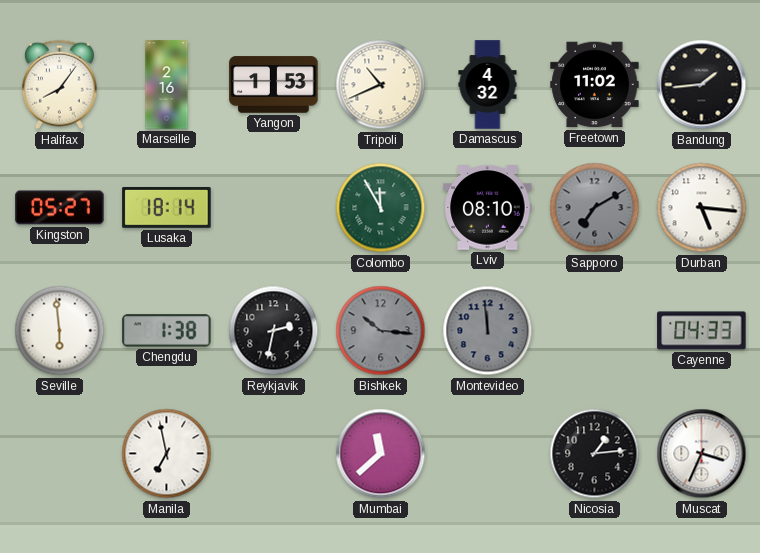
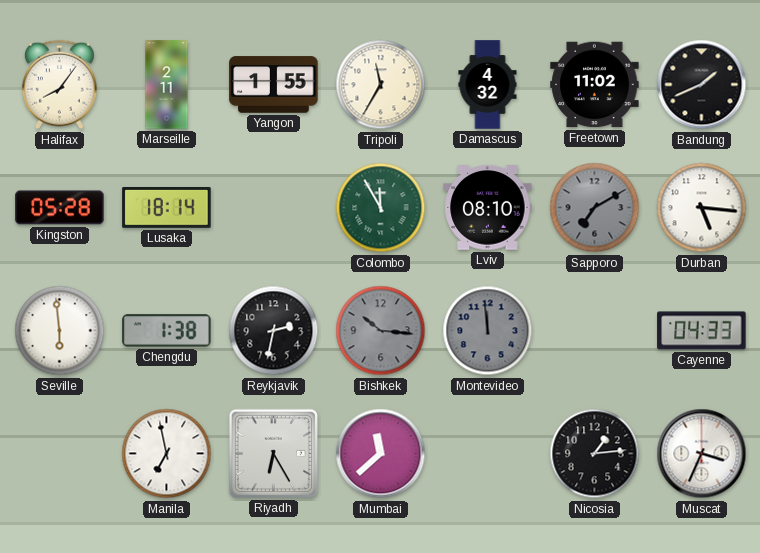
Marseille: 2:16 -> 2:11 (167, 85)
Yangon: 1:53 -> 1:55 (274, 85)
Tripoli: 10:41 -> 11:35 (381, 85)
Bandung: 1:44 -> 1:41 (702, 85)
Kingston: 05:27 -> 05:28 (60, 208)
Riyadh: none -> 6:25 (273, 453)
